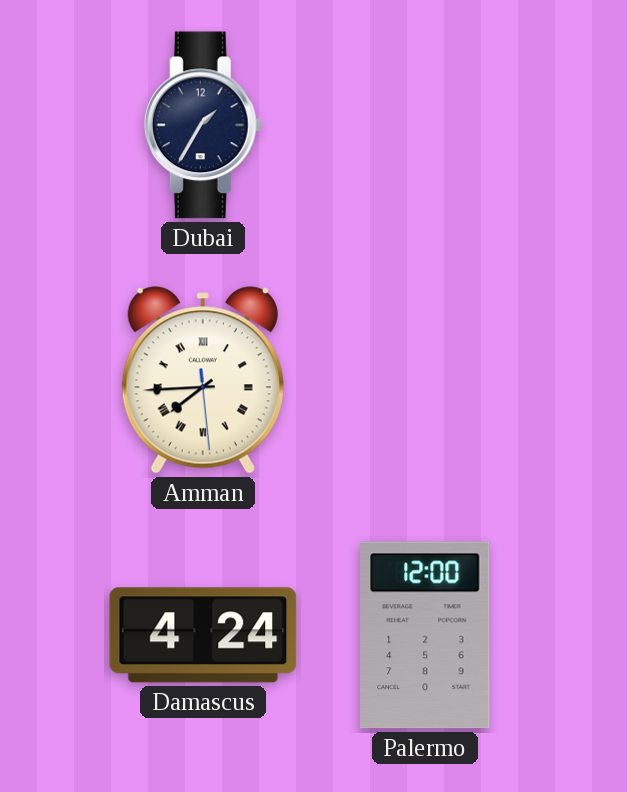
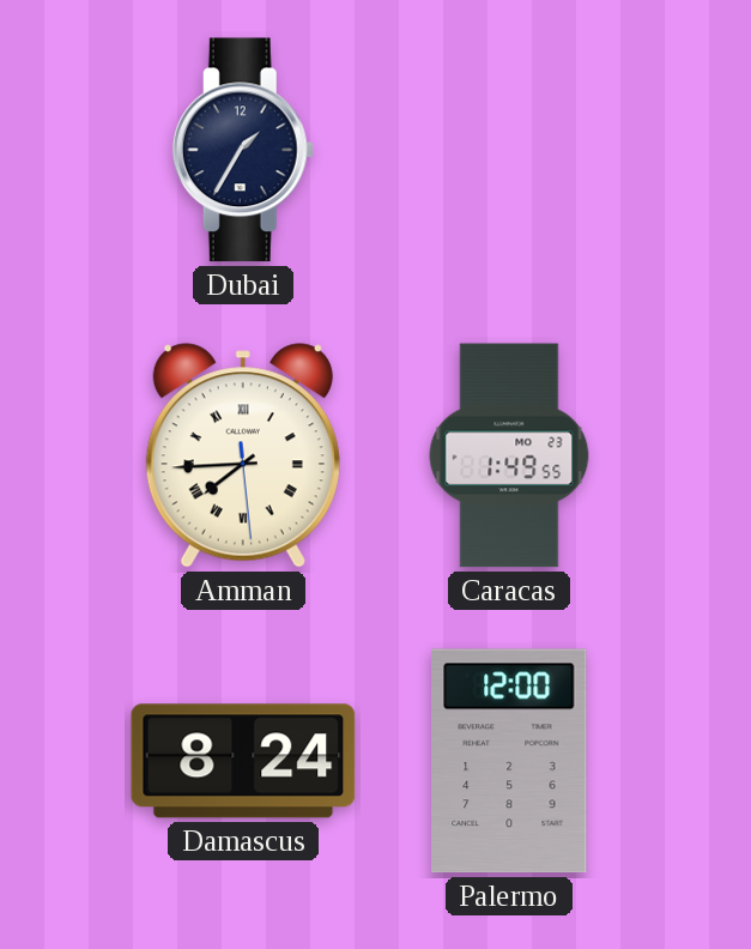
Caracas: none -> 1:49 (509, 455)
Damascus: 4:24 -> 8:24 (243, 761)
